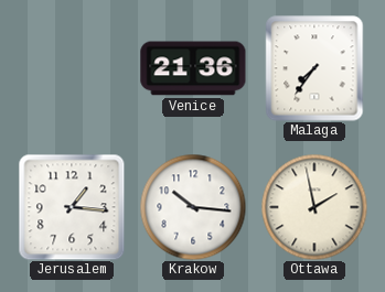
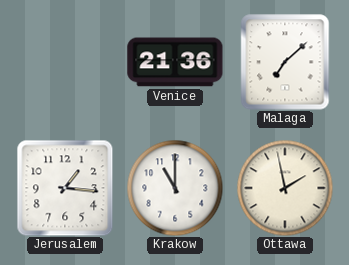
Malaga: 7:36 -> 7:08 (285, 62)
Krakow: 10:16 -> 11:00 (175, 188)
